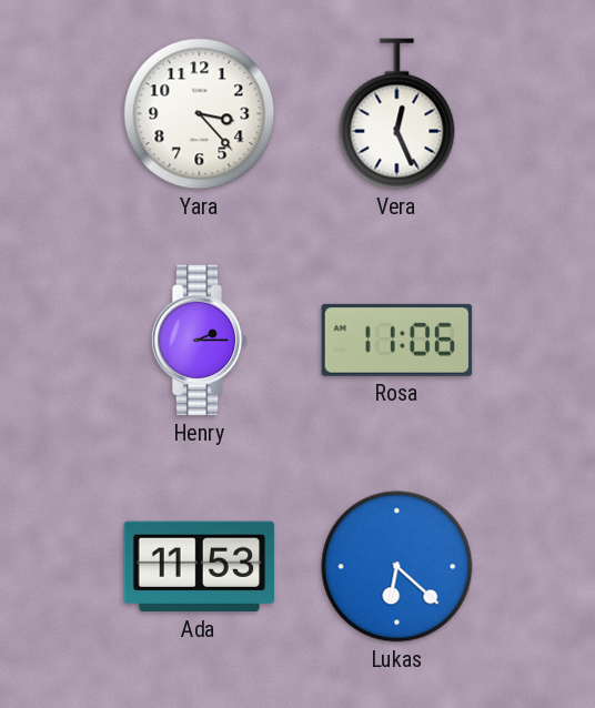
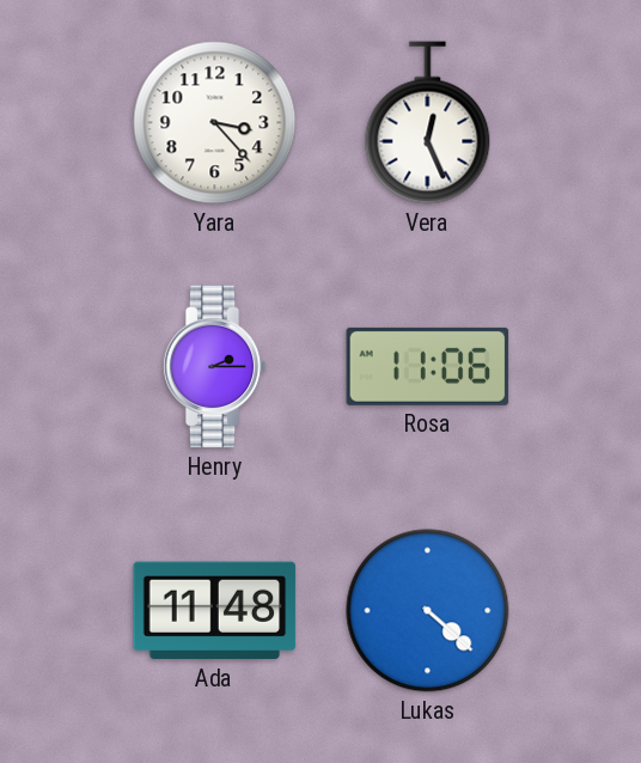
Ada: 11:53 -> 11:48 (215, 611)
Lukas: 6:22 -> 4:22 (428, 611)
